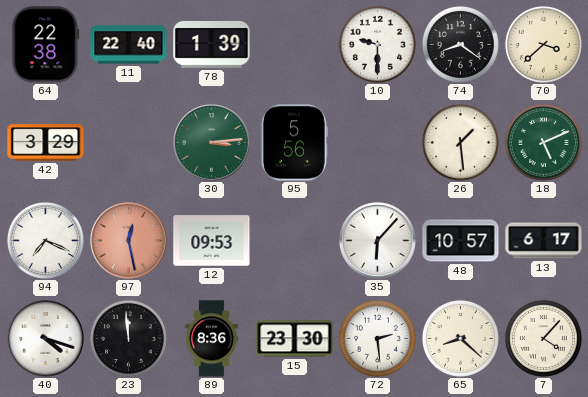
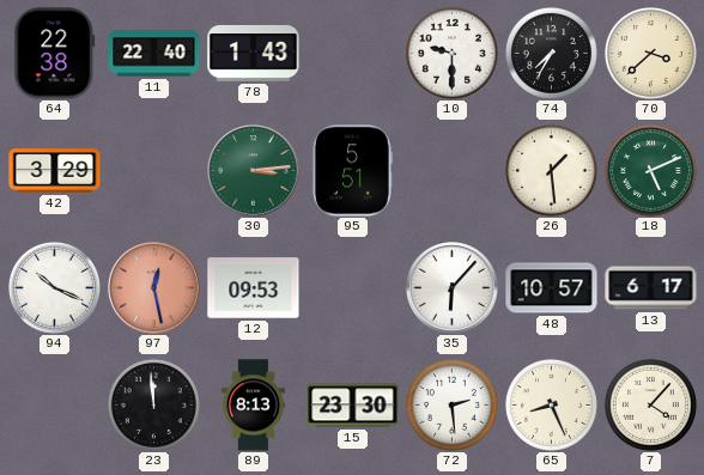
78: 1:39 -> 1:43 (254, 53)
74: 8:21 -> 7:35 (551, 53)
95: 5:56 -> 5:51 (352, 171)
94: 7:19 -> 10:19 (54, 287)
40: 4:18 -> none (46, 339)
89: 8:36 -> 8:13 (254, 406)
65: 8:22 -> 8:26 (551, 404)
